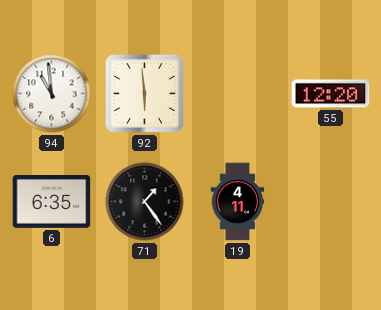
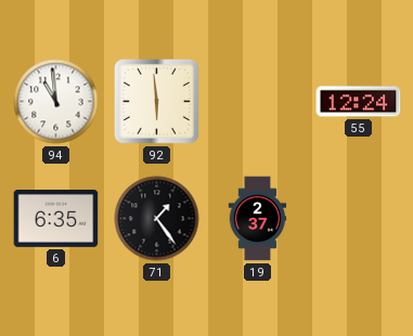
55: 12:20 -> 12:24 (359, 102)
19: 4:11 -> 2:37 (258, 219)
